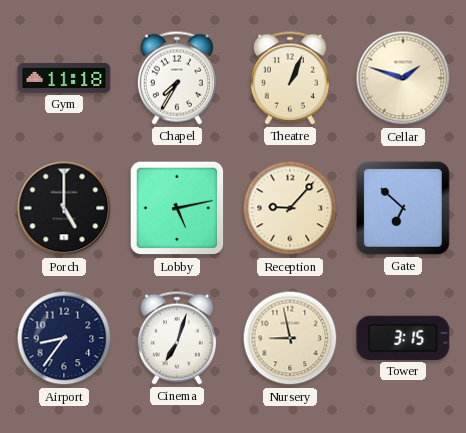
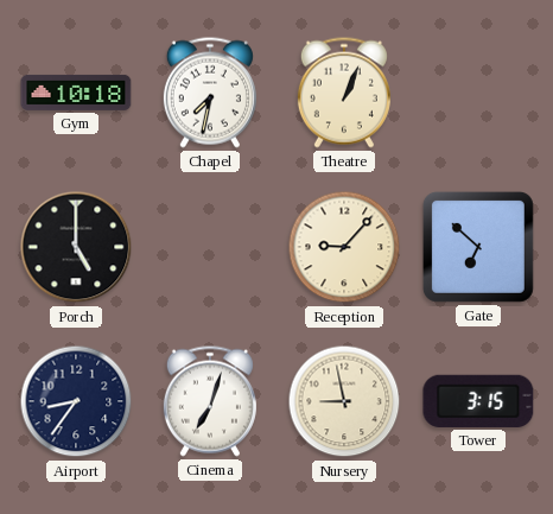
Gym: 11:18 -> 10:18 (76, 93)
Chapel: 7:35 -> 7:32 (210, 93)
Cellar: 1:48 -> none (403, 78)
Lobby: 5:13 -> none (177, 208)
